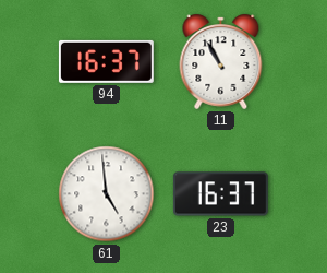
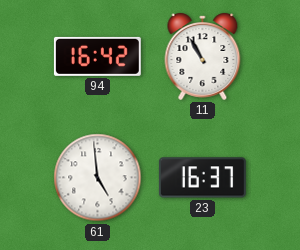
94: 16:37 -> 16:42 (97, 56)
